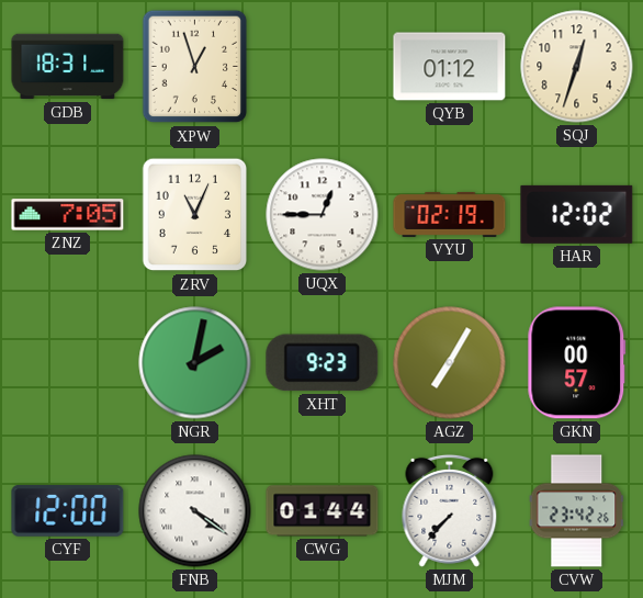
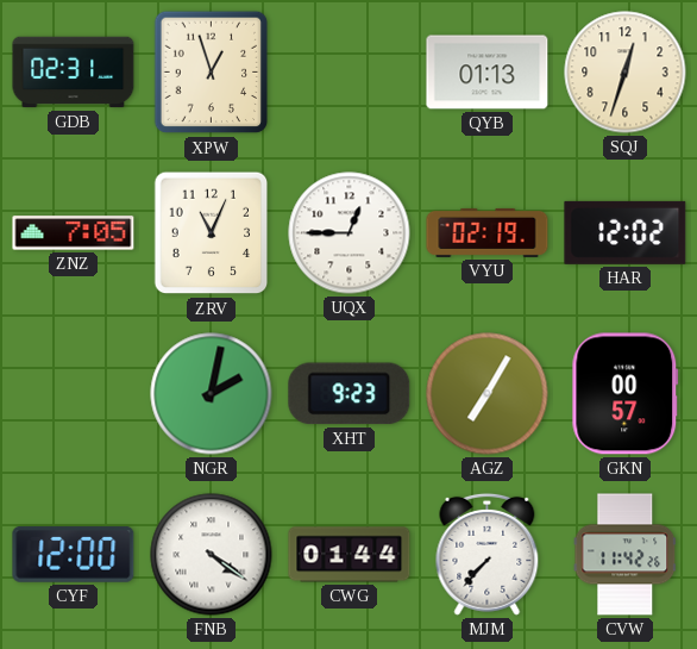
GDB: 18:31 -> 02:31 (74, 73)
QYB: 01:12 -> 01:13 (488, 73)
CVW: 23:42 -> 11:42 (626, 555)
